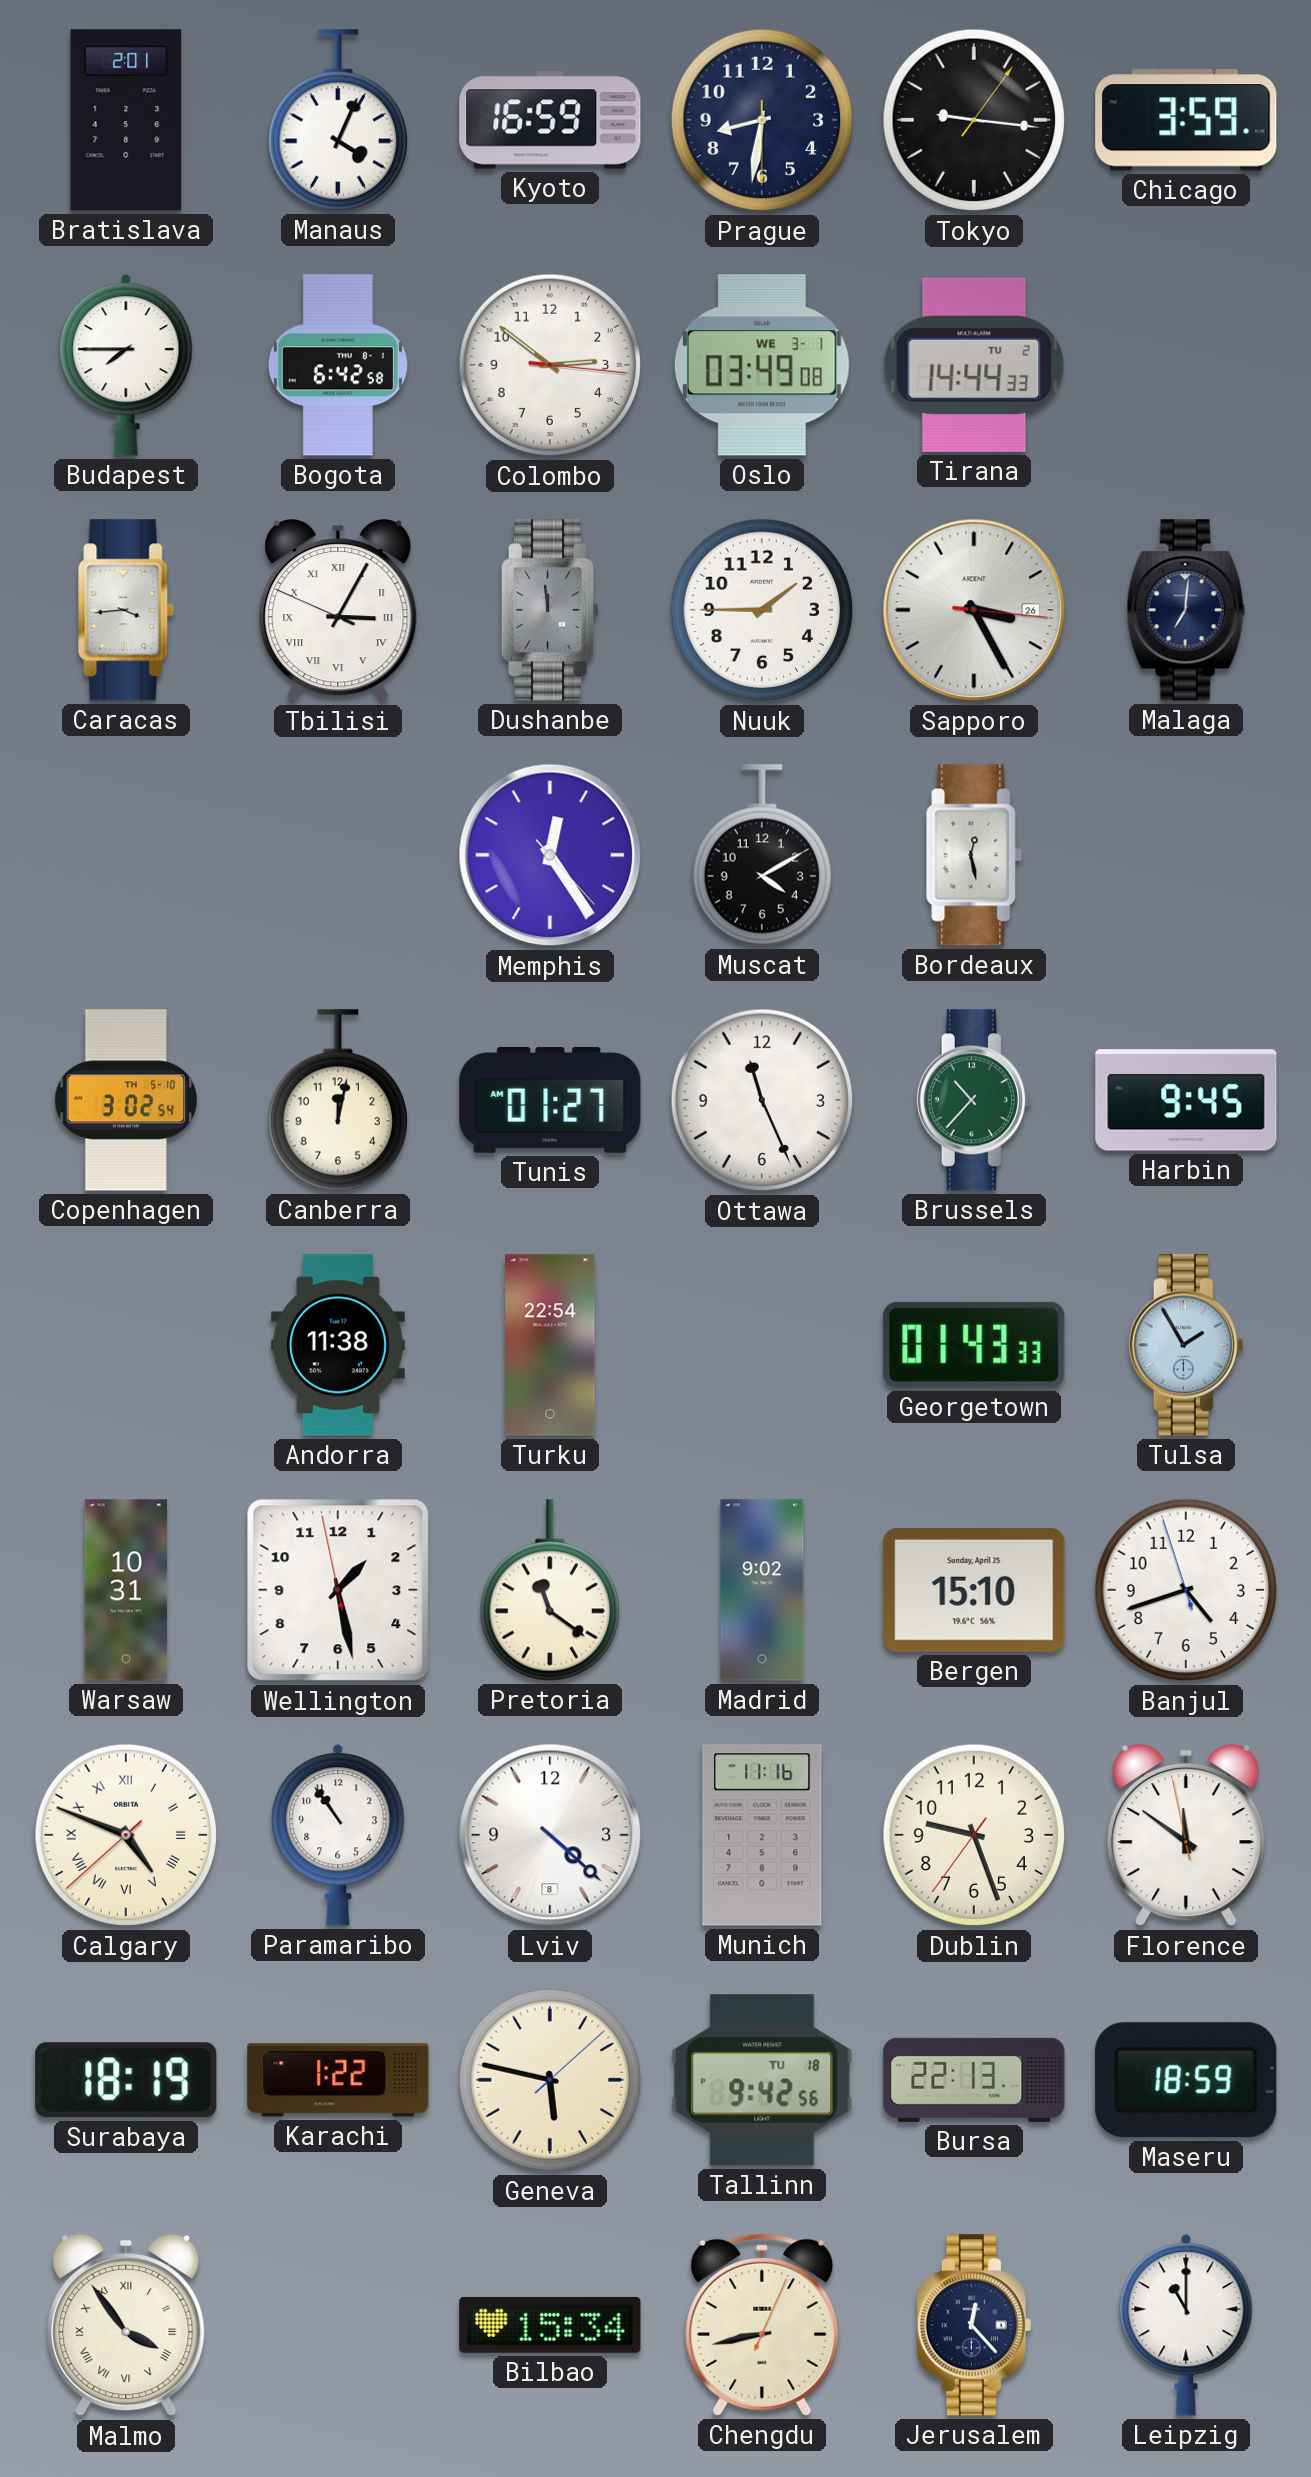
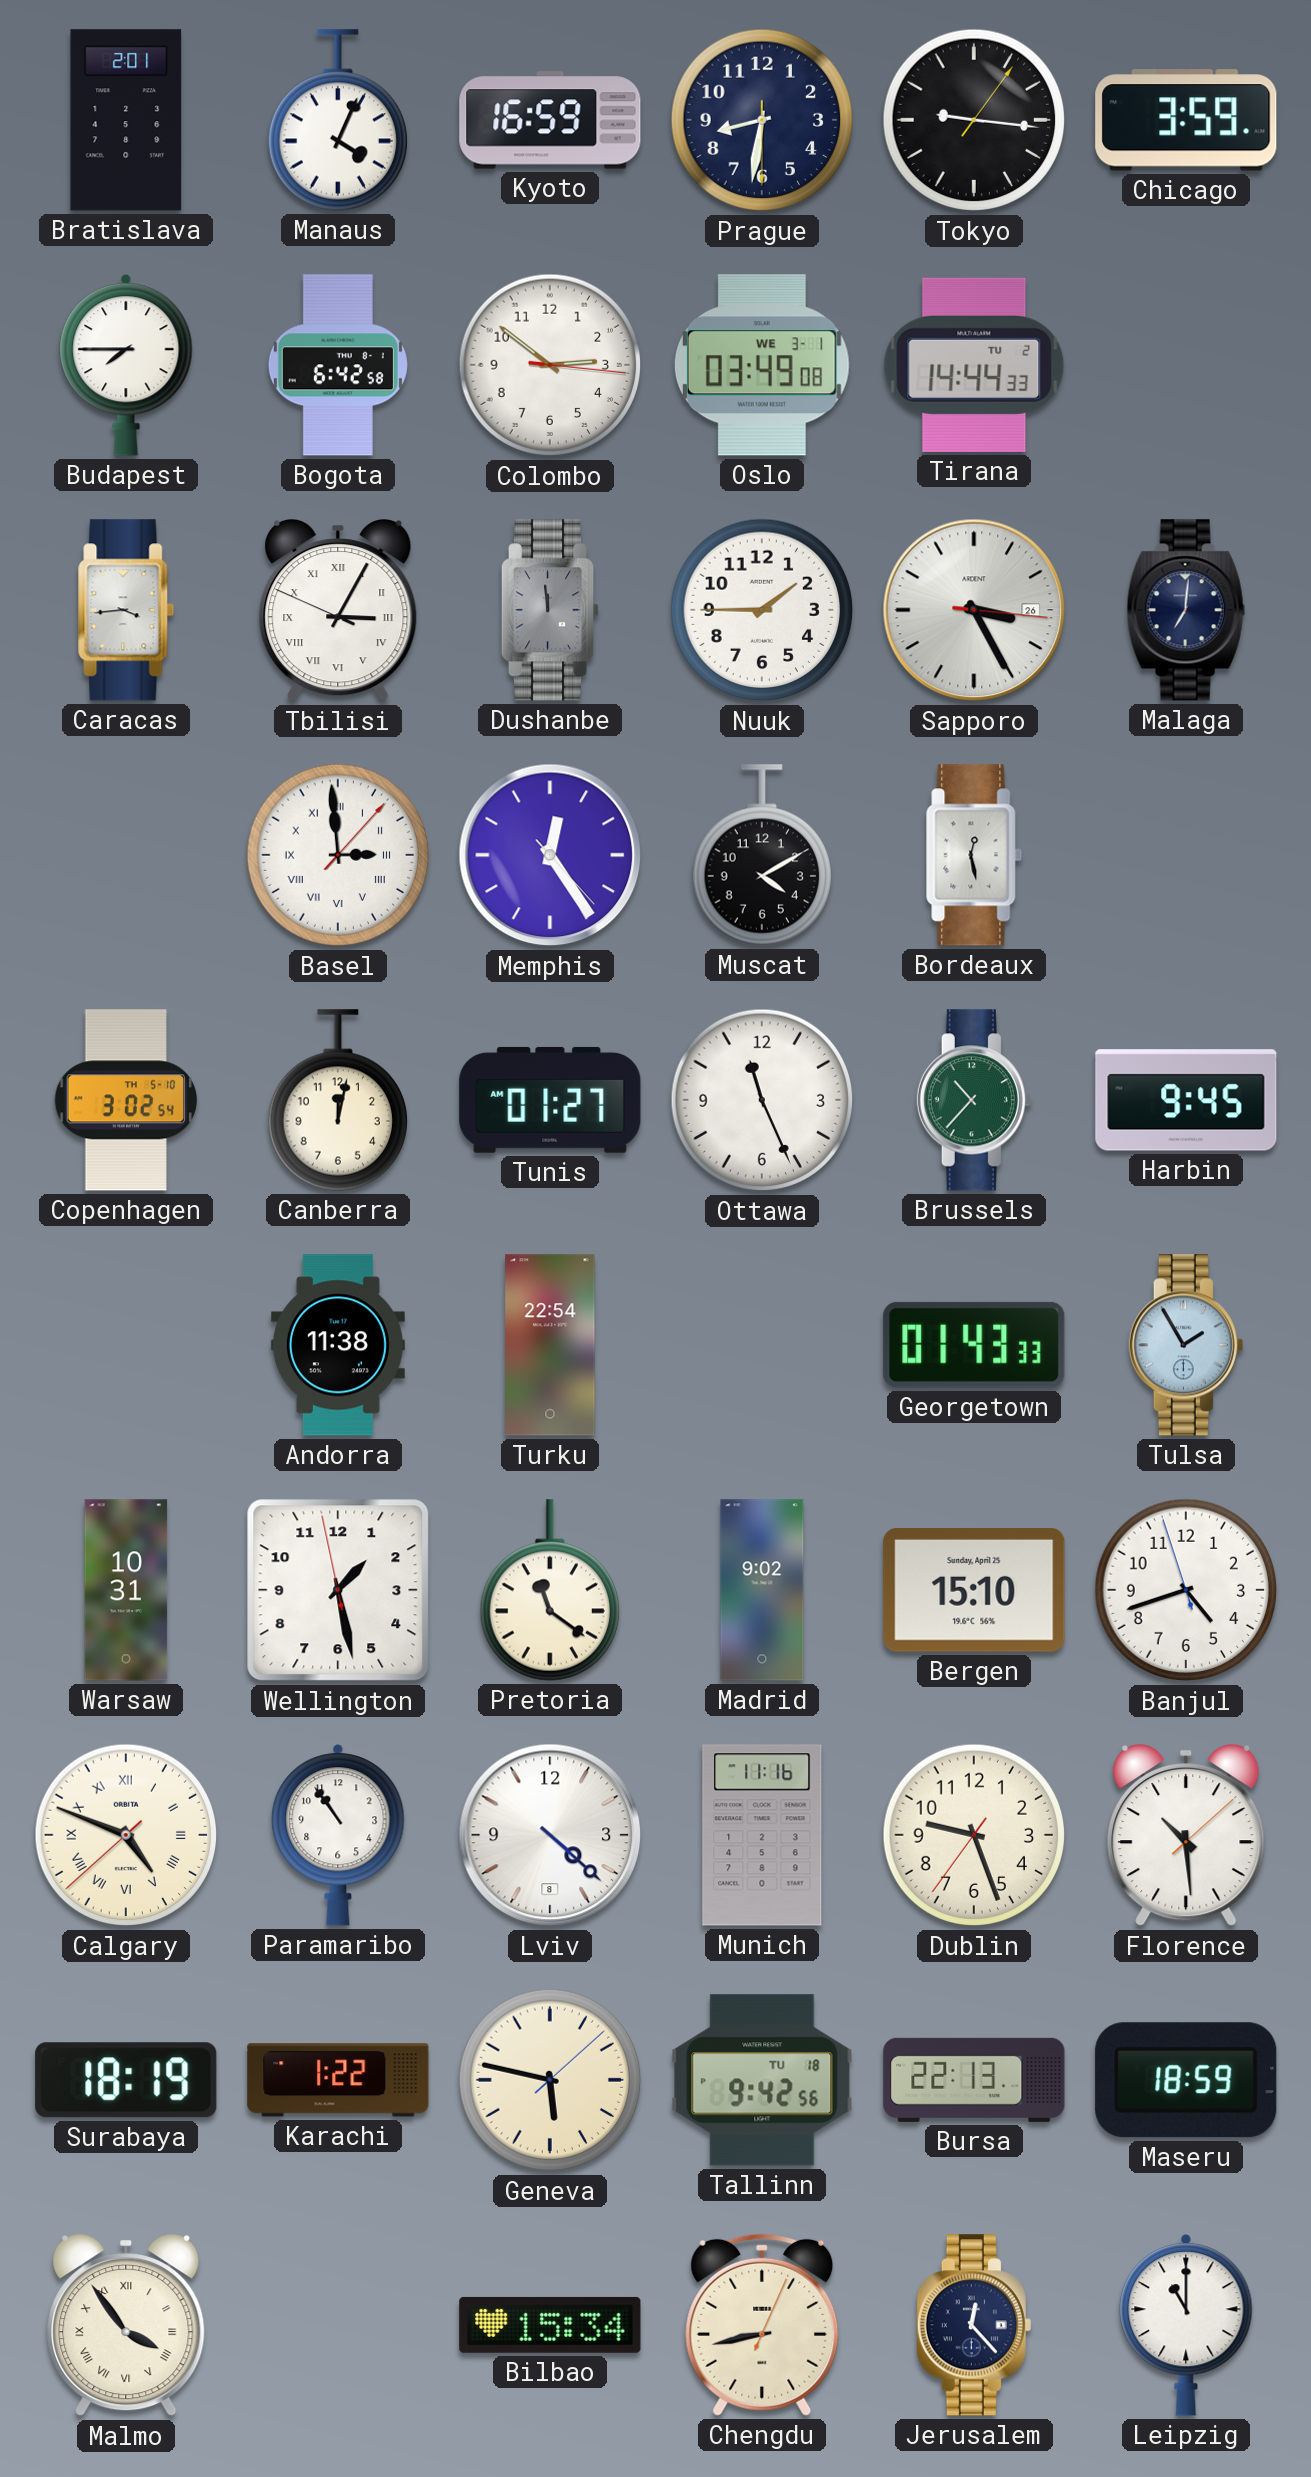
Basel: none -> 2:59 (338, 855)
Florence: 11:50 -> 10:29 (1186, 1836)
